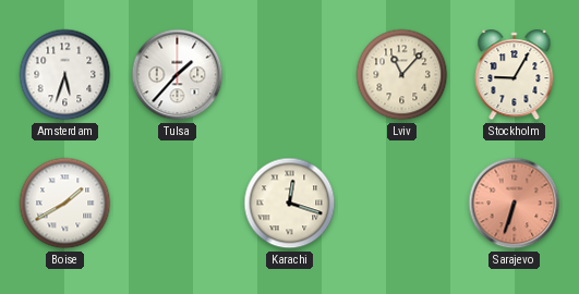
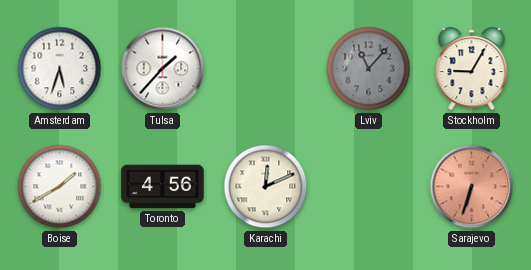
Lviv dial: cream -> grey (369, 69)
Toronto: none -> 4:56 (163, 187)
Karachi: 12:18 -> 12:11 (266, 187)
